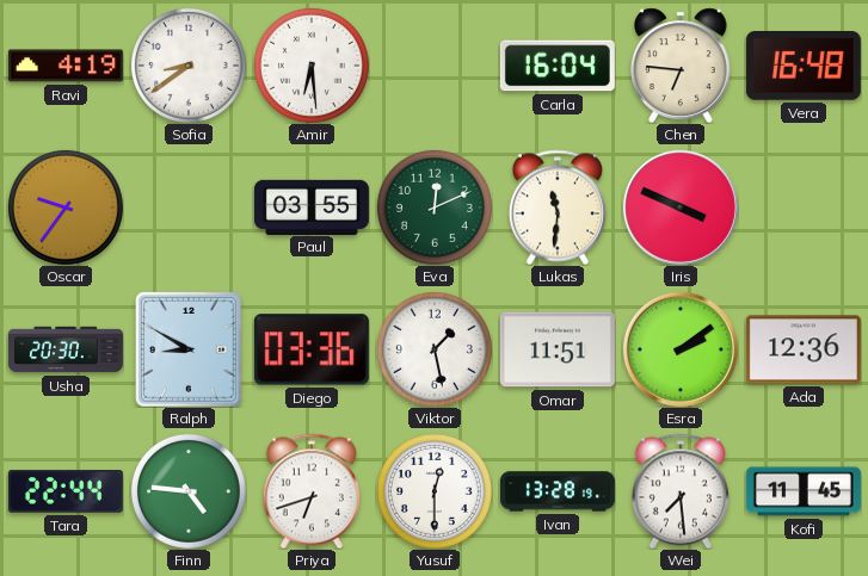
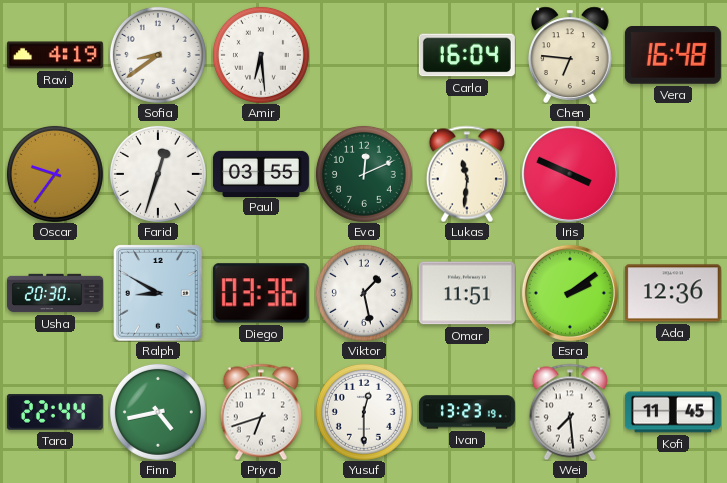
Farid: none -> 12:33 (158, 174)
Finn: 4:46 -> 4:43 (158, 412)
Ivan: 13:28 -> 13:23 (467, 412)
